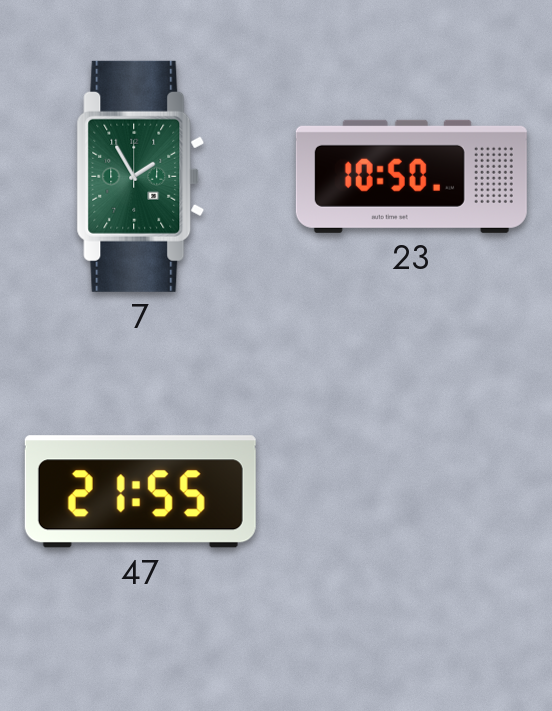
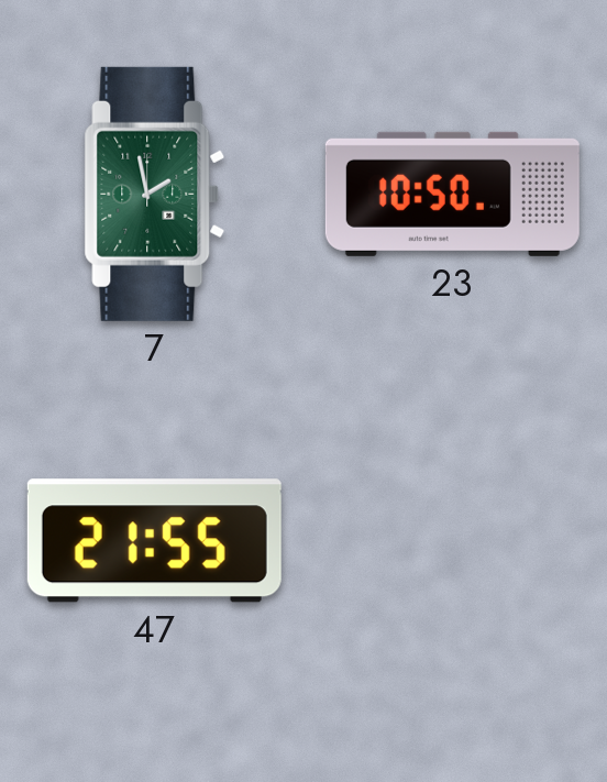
7: 1:55 -> 1:58 (155, 194)
